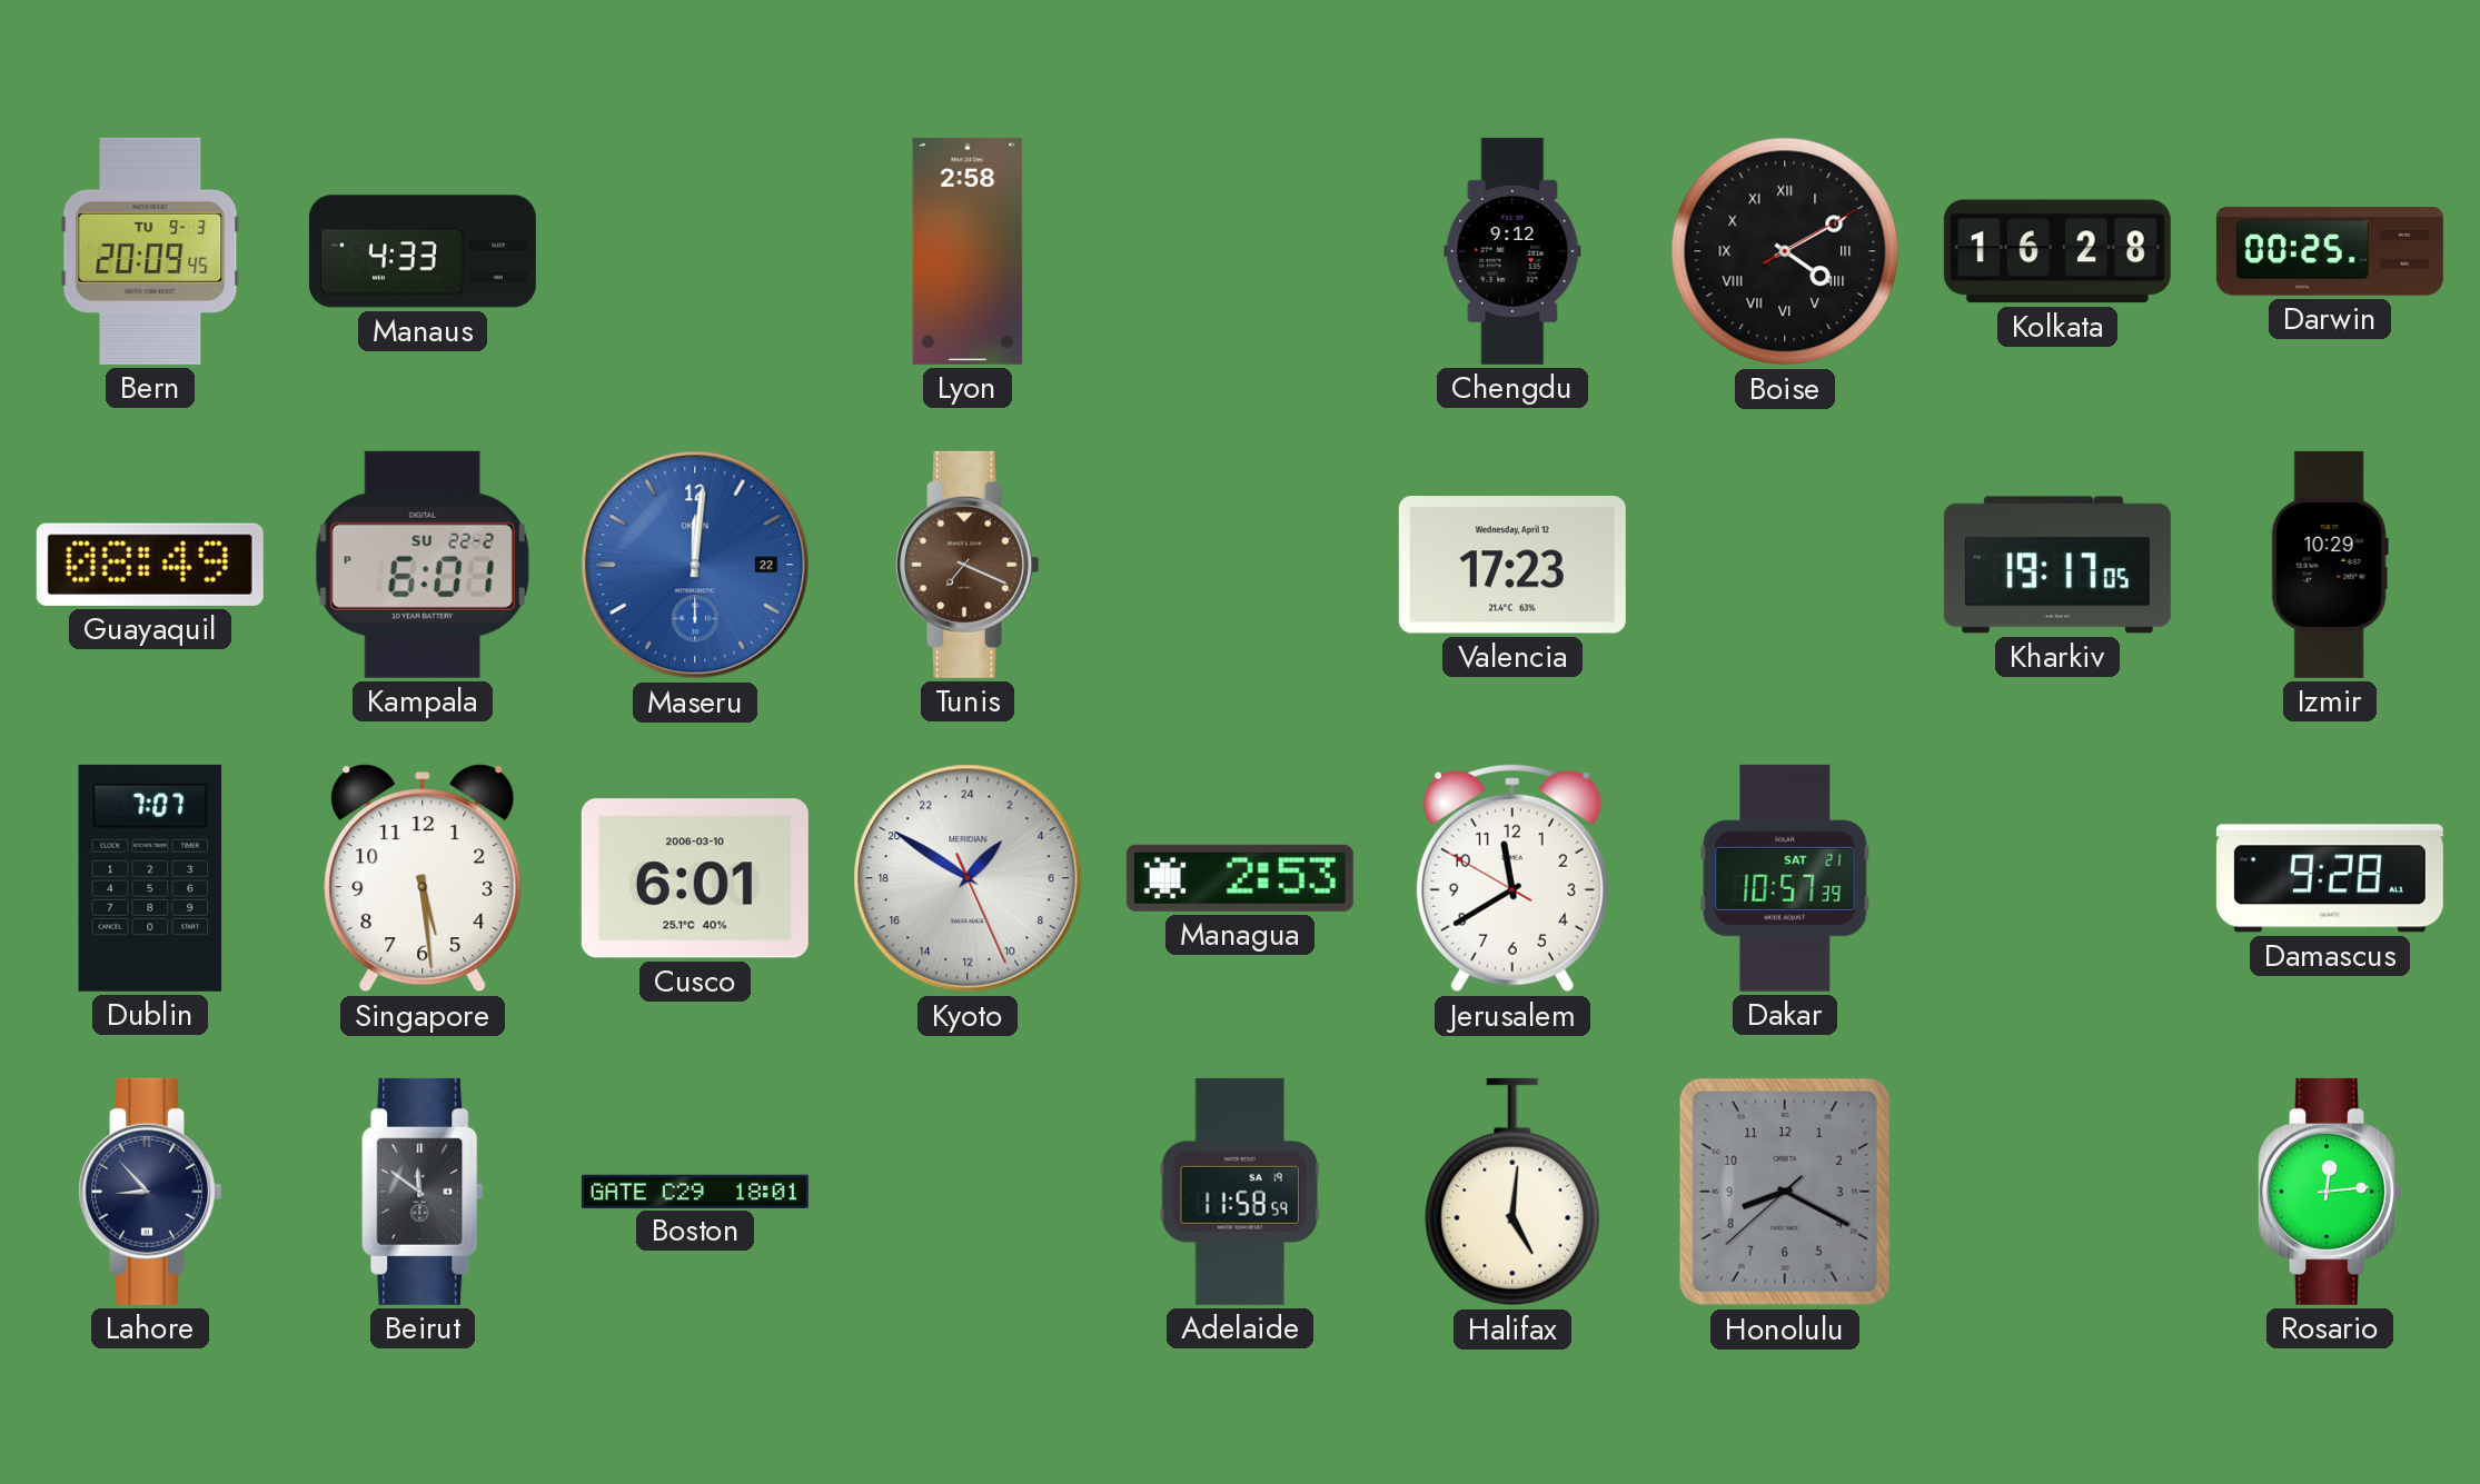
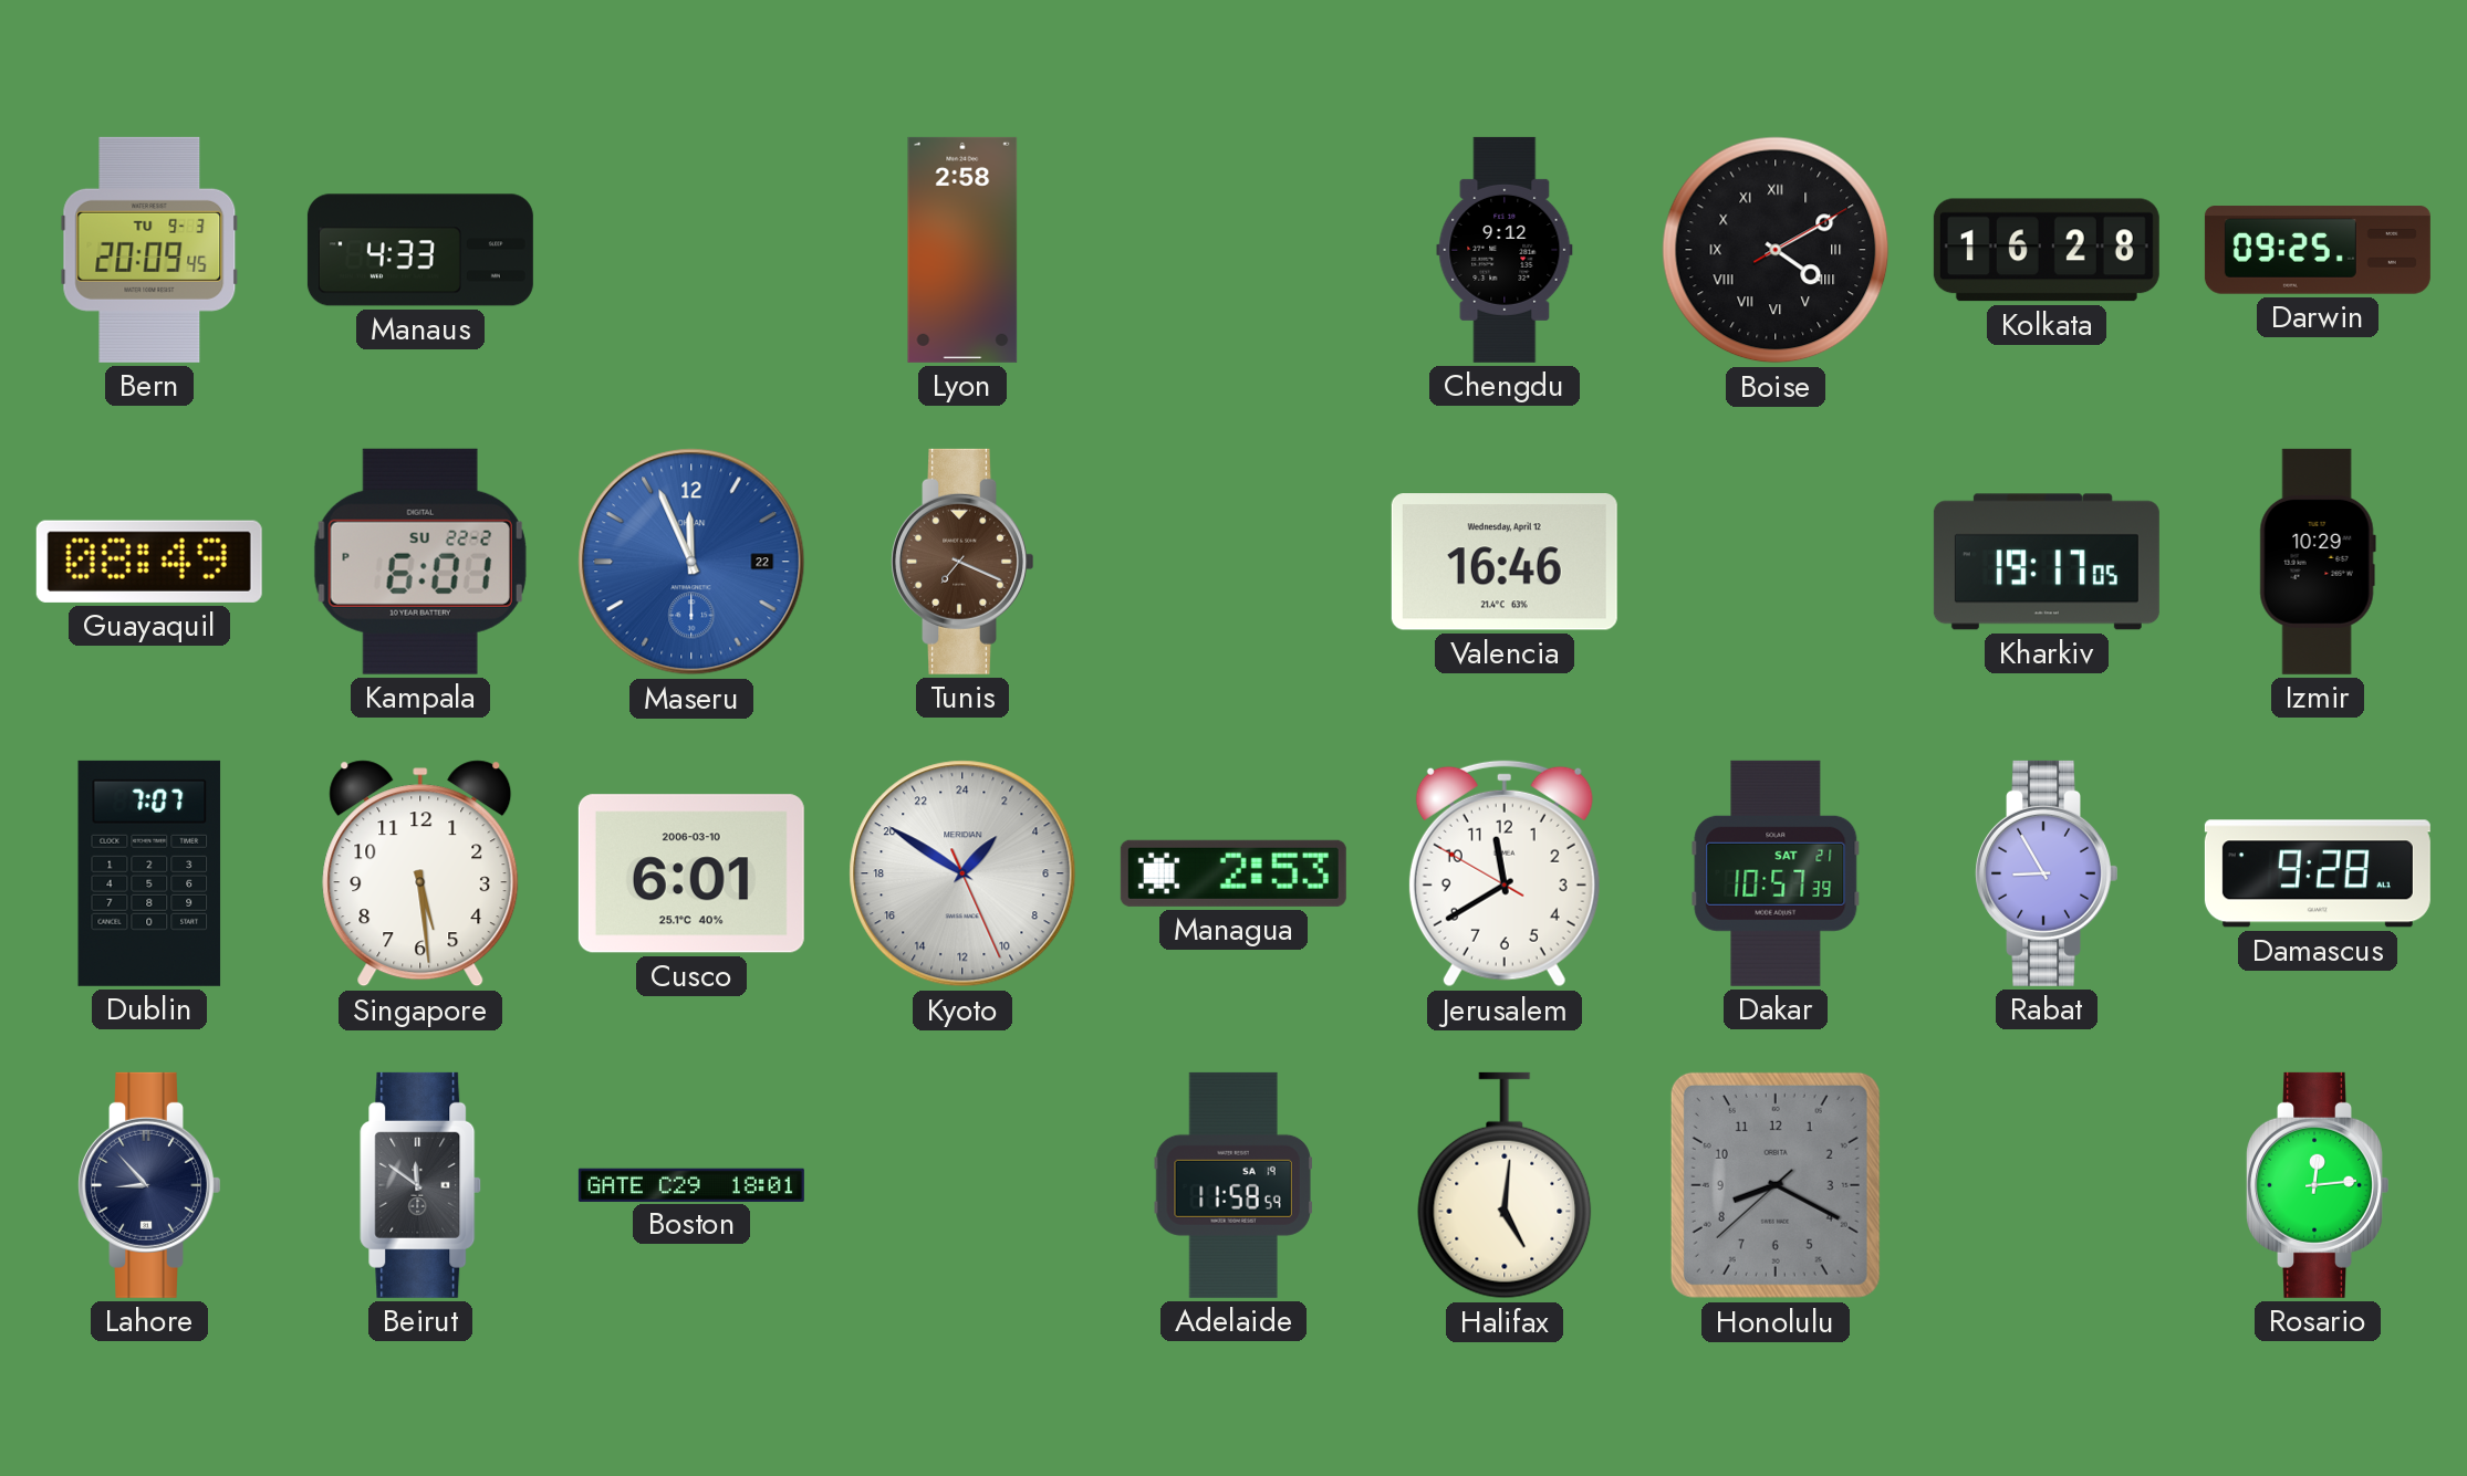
Darwin: 00:25 -> 09:25 (2318, 250)
Maseru: 12:01 -> 11:56 (691, 562)
Valencia: 17:23 -> 16:46 (1505, 562)
Rabat: none -> 8:55 (2046, 873)
